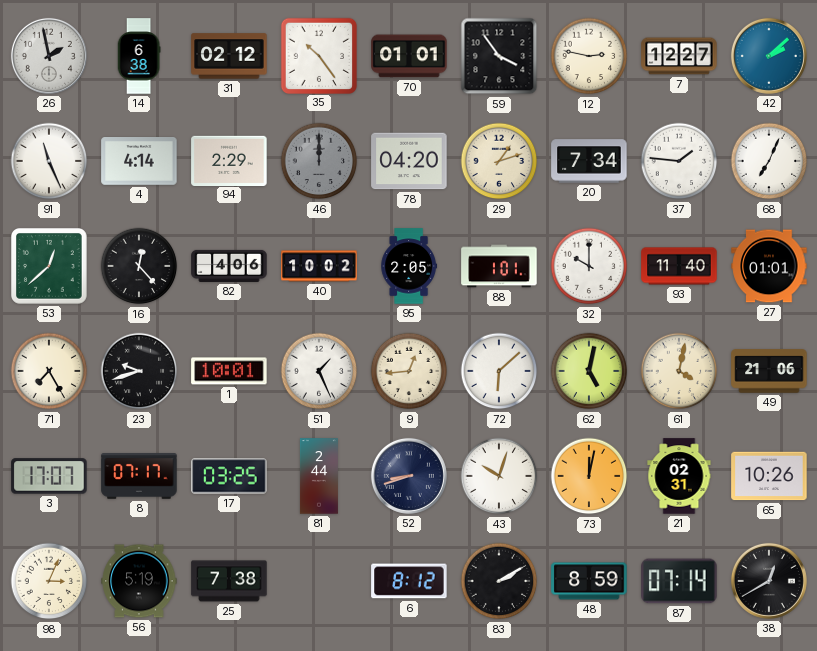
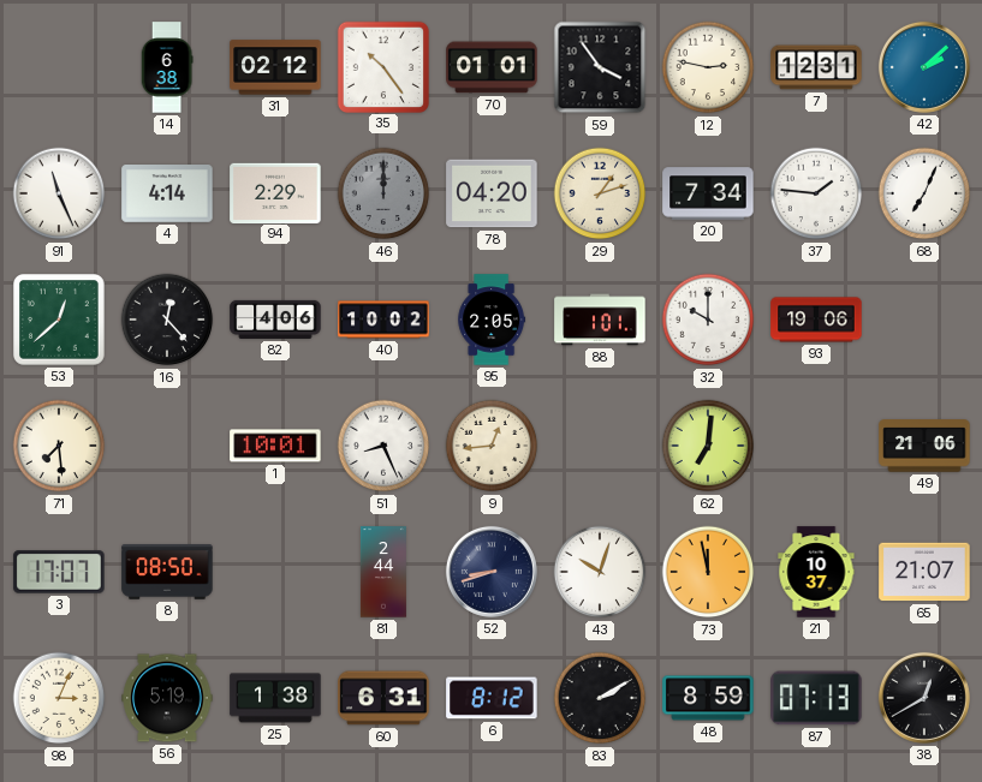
26: 1:58 -> none (49, 56)
7: 12:27 -> 12:31 (816, 67)
93: 11:40 -> 19:06 (816, 320)
27: 01:01 -> none (769, 266)
71: 7:25 -> 7:29 (59, 446)
23: 9:42 -> none (139, 371)
51: 1:26 -> 8:26 (383, 446)
72: 6:08 -> none (499, 371)
62: 5:02 -> 7:01 (708, 446)
61: 4:02 -> none (679, 371)
8: 07:17 -> 08:50 (167, 572)
17: 03:25 -> none (229, 476)
73: 12:02 -> 11:58 (708, 572)
21: 02:31 -> 10:37 (816, 572)
65: 10:26 -> 21:07 (924, 572)
25: 7:38 -> 1:38 (275, 698)
60: none -> 6:31 (383, 698)
87: 07:14 -> 07:13 (816, 698)
